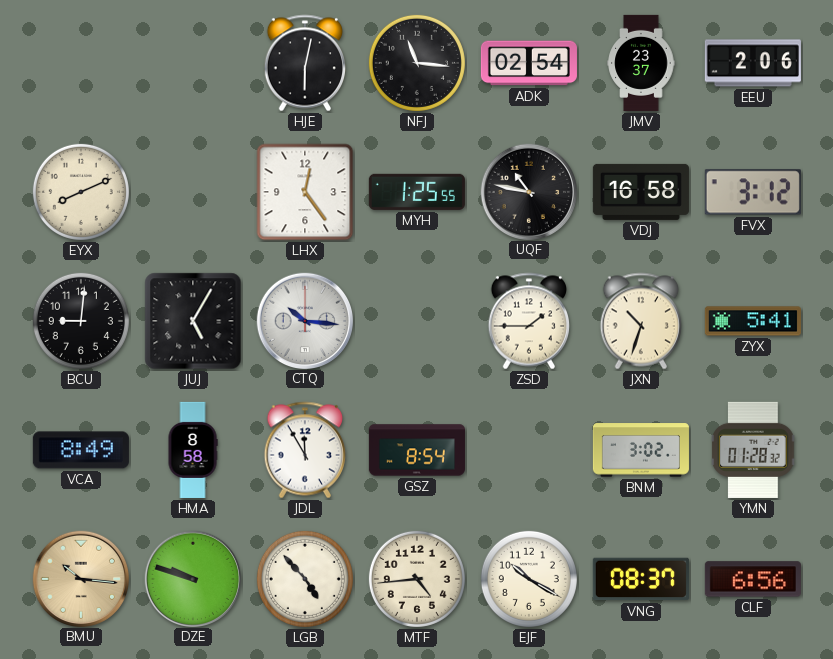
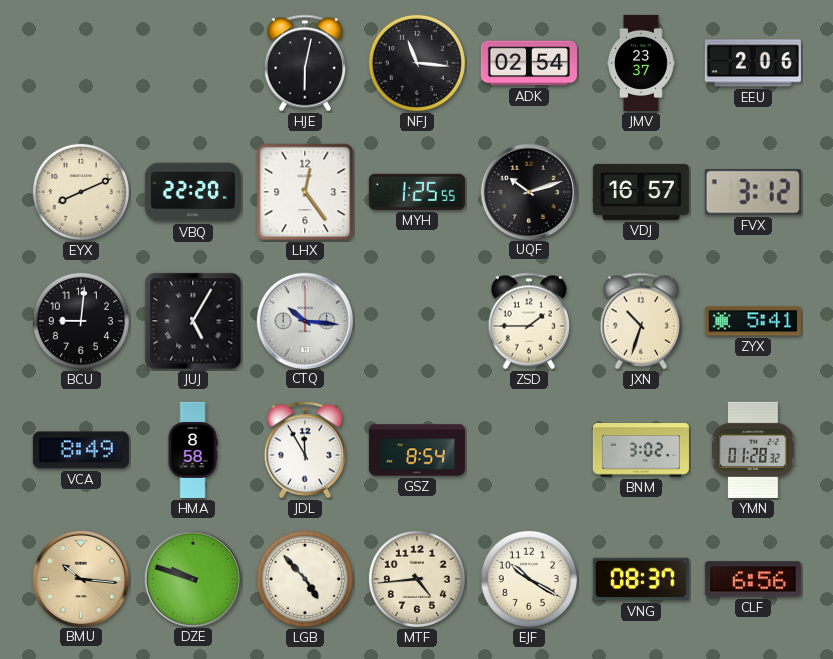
VBQ: none -> 22:20 (193, 192)
UQF: 10:47 -> 10:12 (528, 191)
VDJ: 16:58 -> 16:57 (641, 192)
